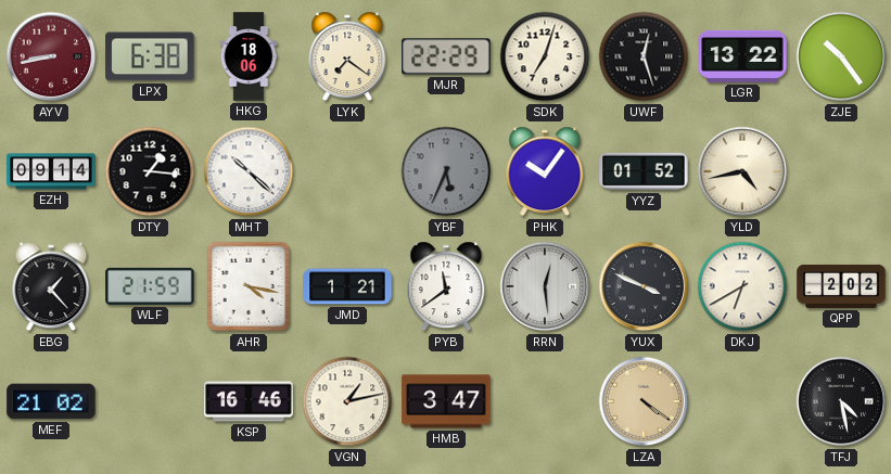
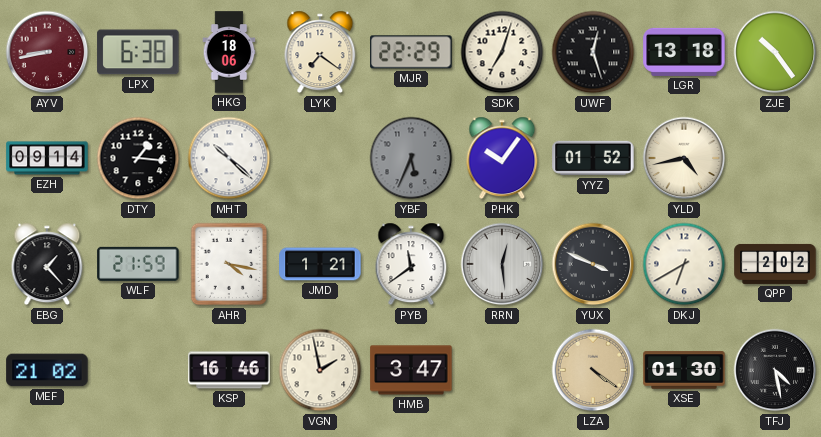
LGR: 13:22 -> 13:18 (684, 52)
VGN: 1:13 -> 1:58 (320, 370)
XSE: none -> 01:30 (684, 370)
